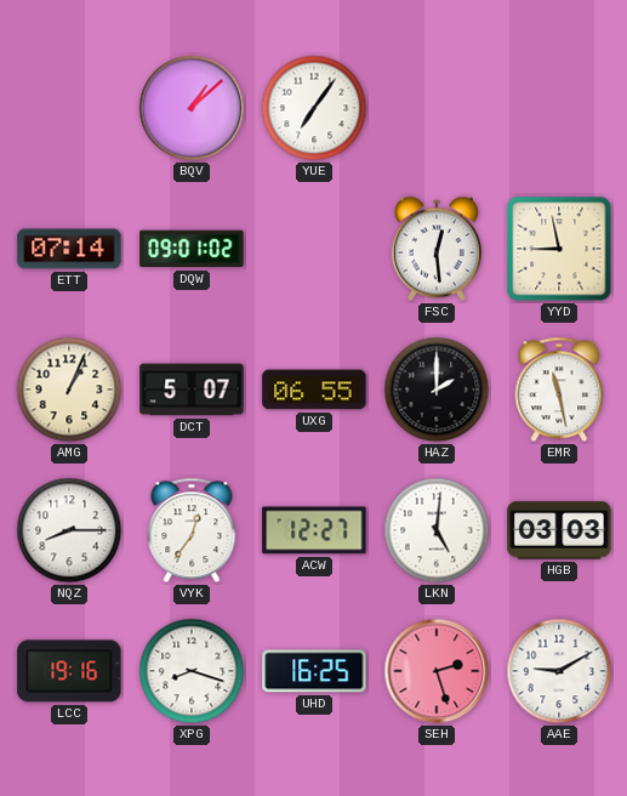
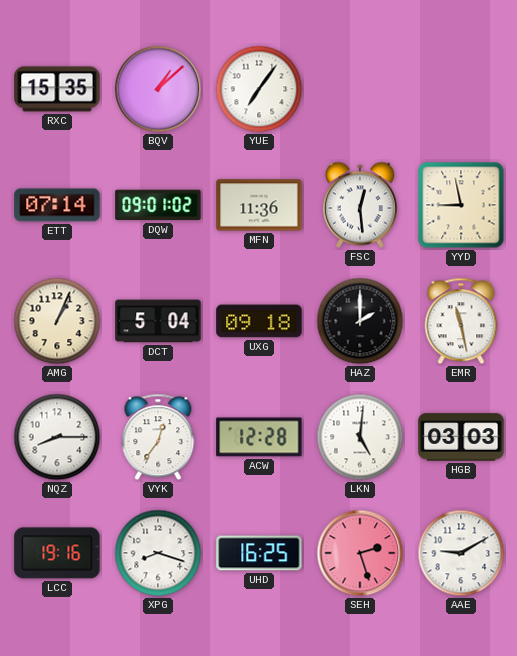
RXC: none -> 15:35 (57, 89)
MFN: none -> 11:36 (259, 205)
DCT: 5:07 -> 5:04 (158, 321)
UXG: 06:55 -> 09:18 (259, 321)
ACW: 12:27 -> 12:28 (259, 437)
